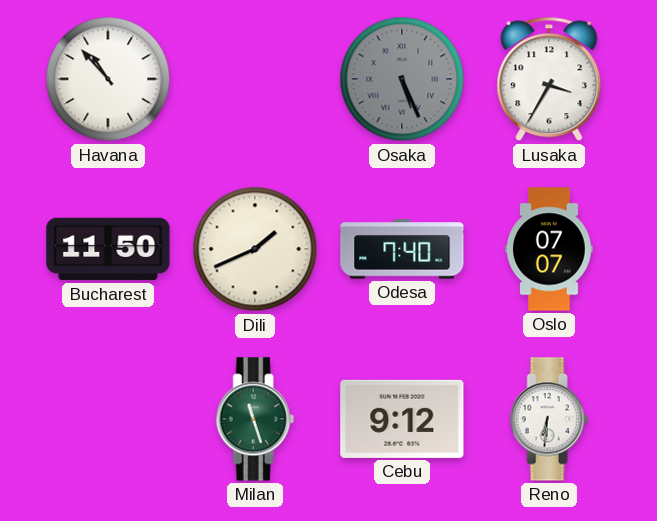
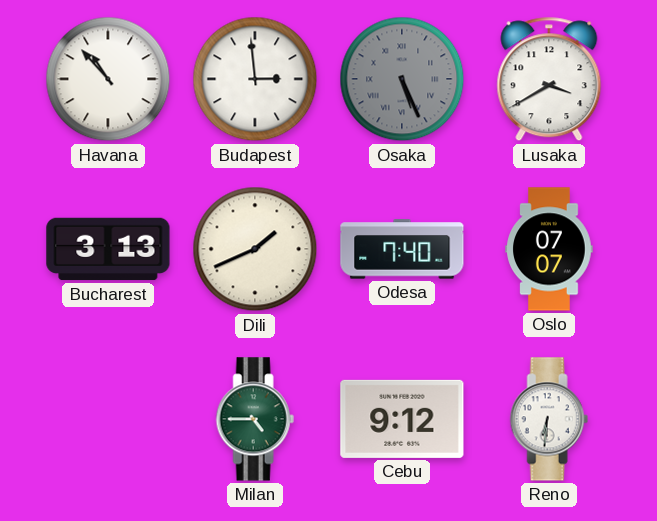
Budapest: none -> 2:59 (255, 79)
Lusaka: 3:35 -> 3:40 (549, 79)
Bucharest: 11:50 -> 3:13 (108, 249)
Milan: 11:27 -> 4:45 (255, 419)
